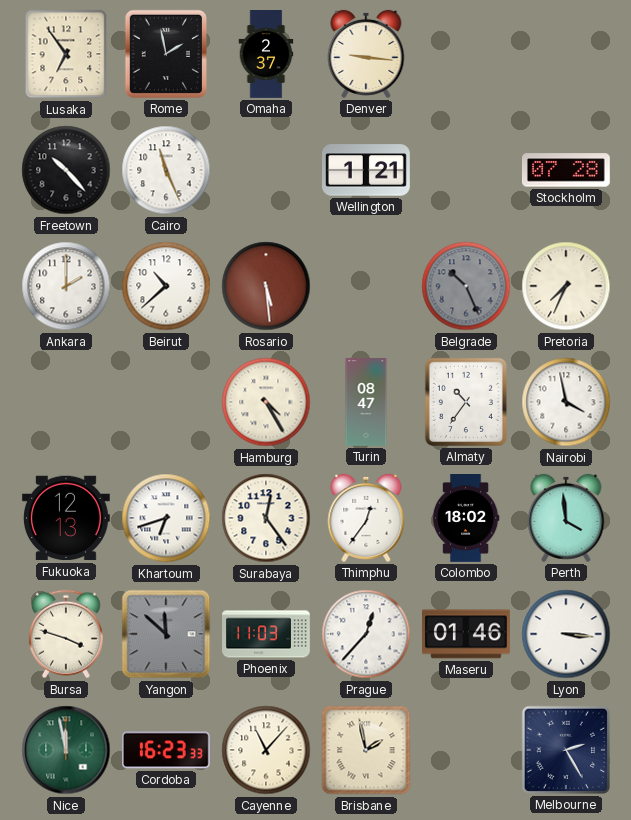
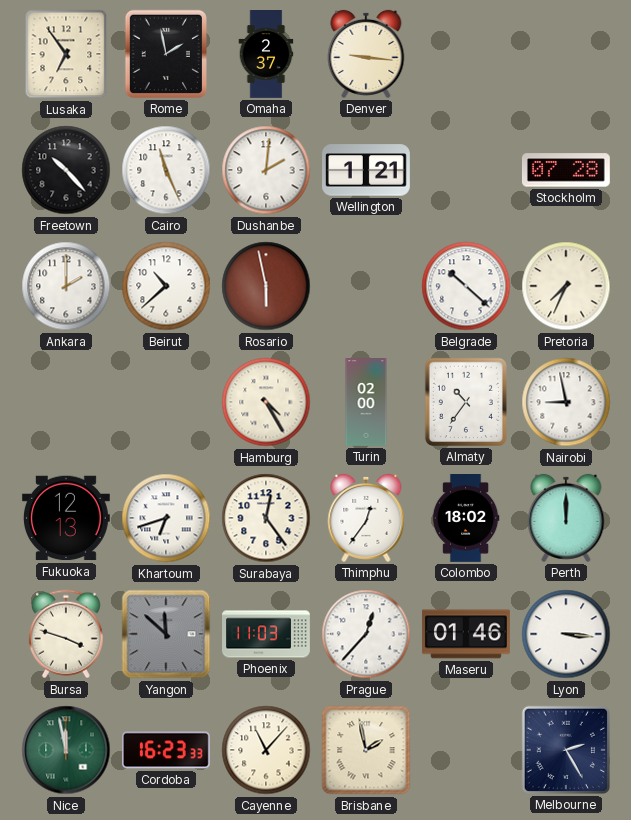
Dushanbe: none -> 2:01 (266, 170)
Rosario: 5:29 -> 5:58 (266, 286)
Belgrade: 10:26 -> 10:22 (466, 286)
Belgrade dial: grey -> white (466, 286)
Turin: 08:47 -> 02:00 (366, 403)
Nairobi: 3:58 -> 8:58 (566, 402)
Perth: 3:59 -> 12:00 (566, 518)
